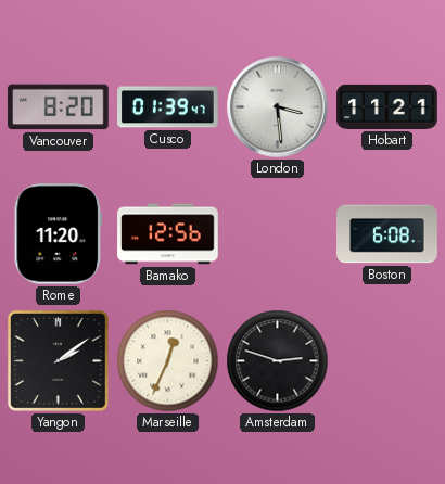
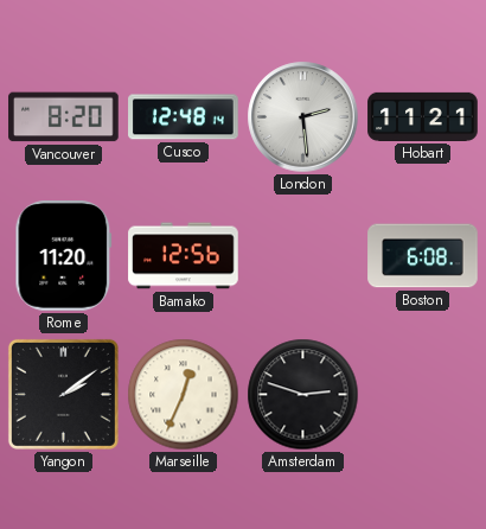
Cusco: 01:39 -> 12:48 (184, 117)
London: 3:29 -> 2:29 (303, 117)
